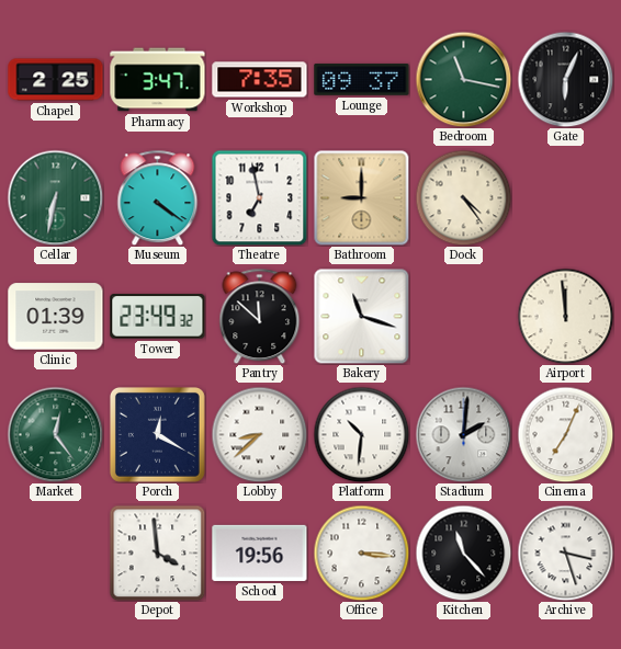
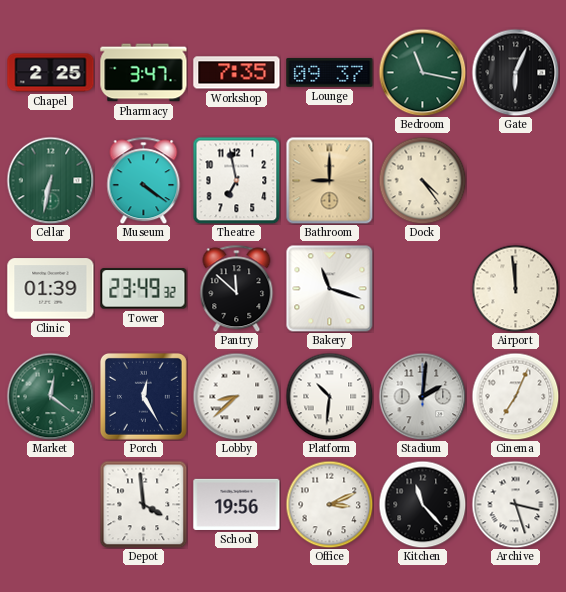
Market: 12:24 -> 12:21 (50, 396)
Porch: 12:20 -> 12:25 (143, 396)
Office: 3:16 -> 3:11 (329, 504)
